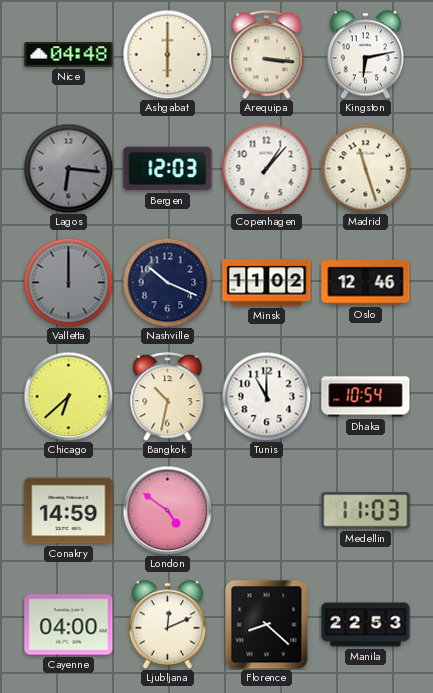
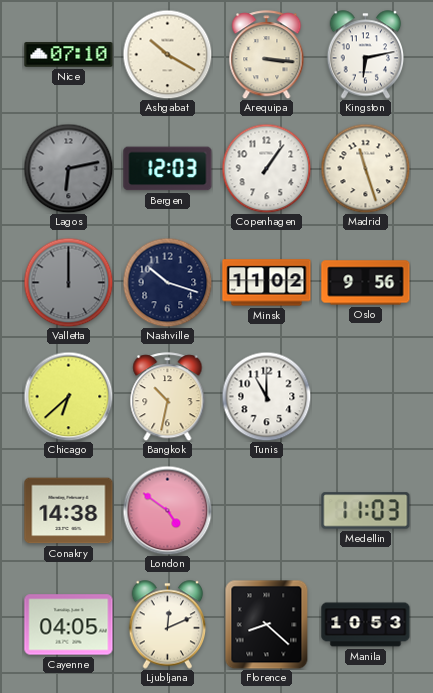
Nice: 04:48 -> 07:10 (69, 55)
Ashgabat: 6:00 -> 10:20 (167, 54)
Lagos: 6:16 -> 6:13 (68, 168)
Copenhagen: 1:07 -> 1:06 (266, 168)
Nashville: 10:19 -> 10:18 (167, 282)
Oslo: 12:46 -> 9:56 (366, 283)
Dhaka: 10:54 -> none (366, 397)
Conakry: 14:59 -> 14:38 (69, 511)
Cayenne: 04:00 -> 04:05 (69, 625)
Manila: 22:53 -> 10:53 (366, 625)
